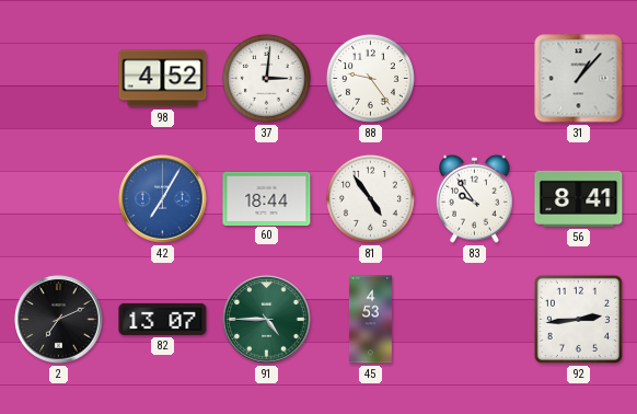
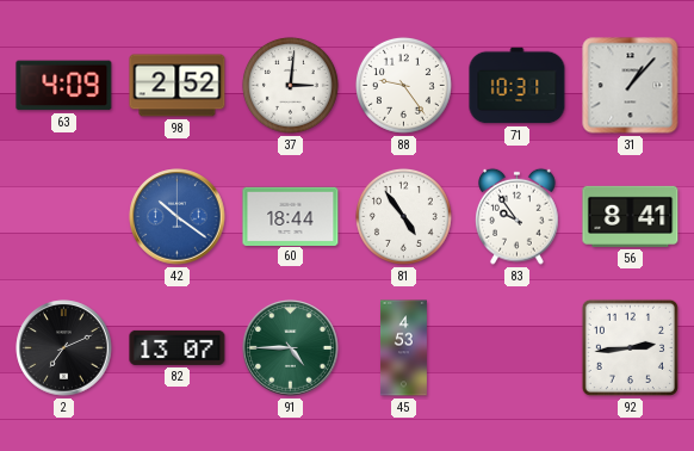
63: none -> 4:09 (64, 86)
98: 4:52 -> 2:52 (178, 86)
71: none -> 10:31 (518, 86)
42: 7:05 -> 10:21 (178, 217)
